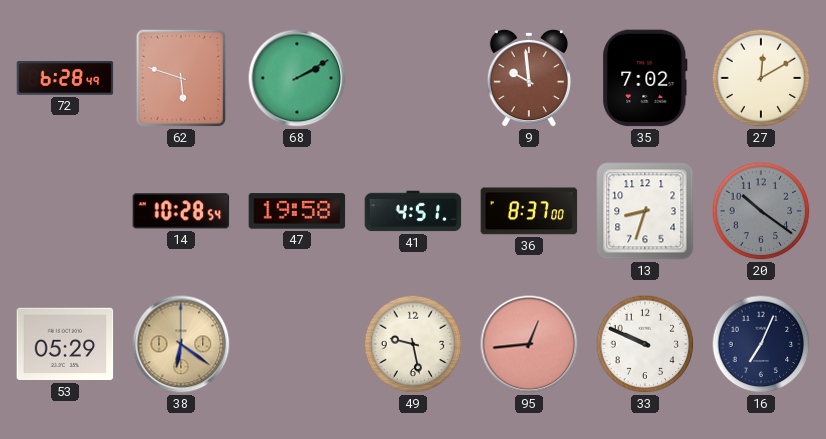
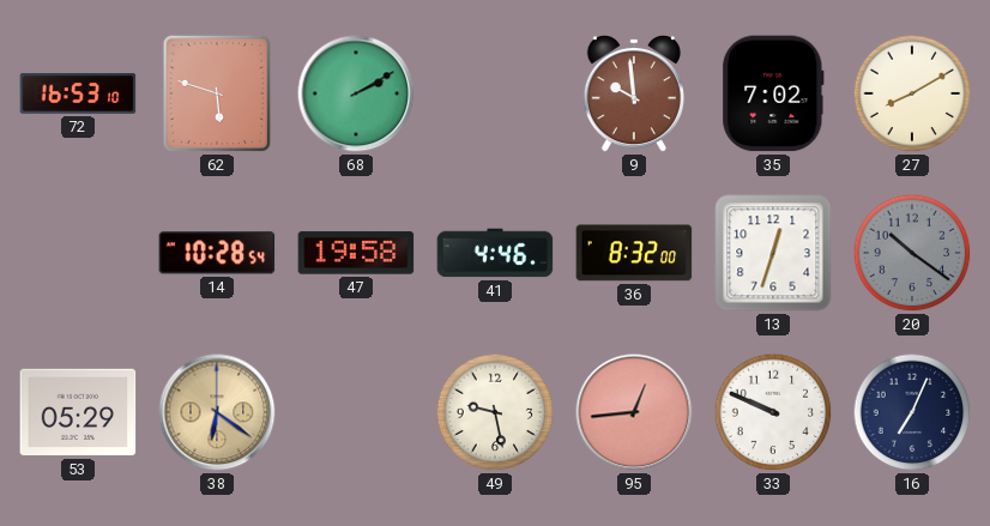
72: 6:28 -> 16:53 (78, 93)
27: 12:10 -> 8:10 (912, 93)
41: 4:51 -> 4:46 (495, 253)
36: 8:37 -> 8:32 (634, 253)
13: 8:33 -> 12:33 (773, 253)
